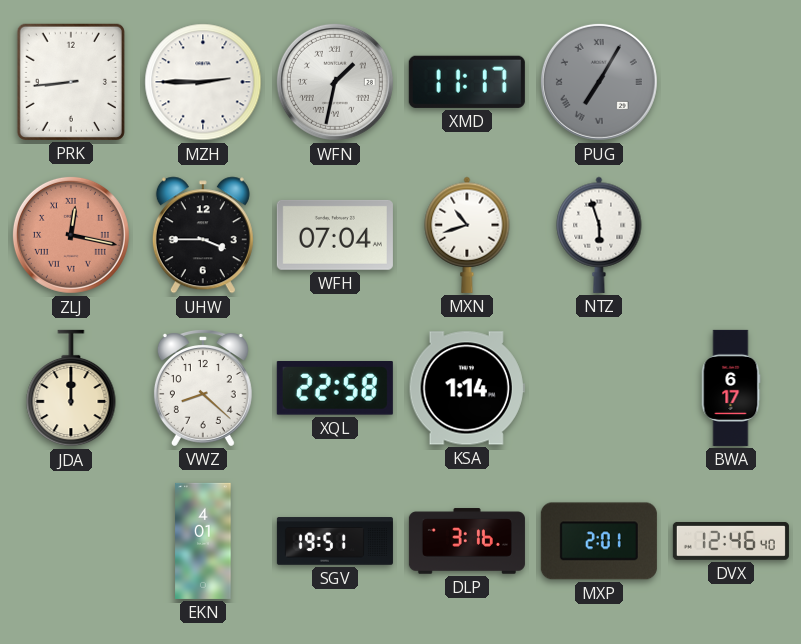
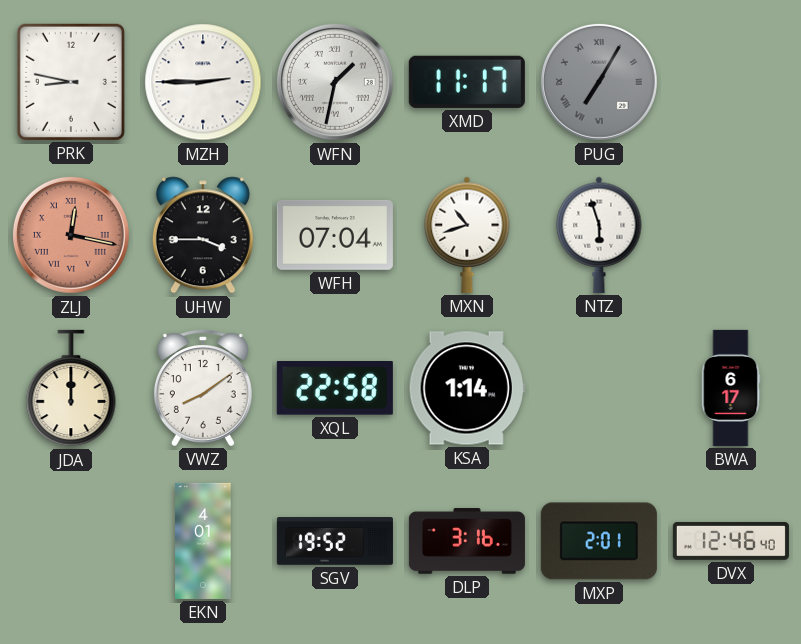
PRK: 8:44 -> 8:47 (71, 82)
VWZ: 8:22 -> 8:09 (203, 388)
SGV: 19:51 -> 19:52 (335, 541)
